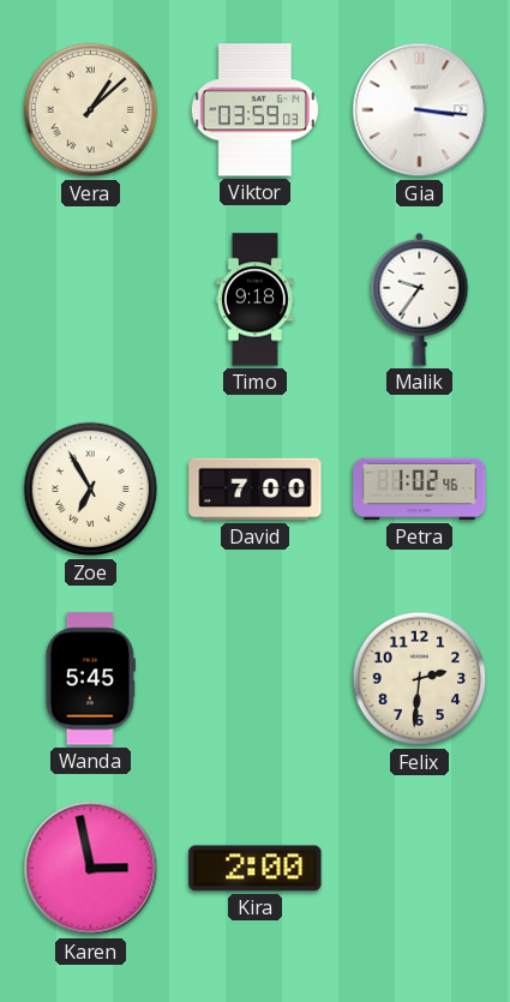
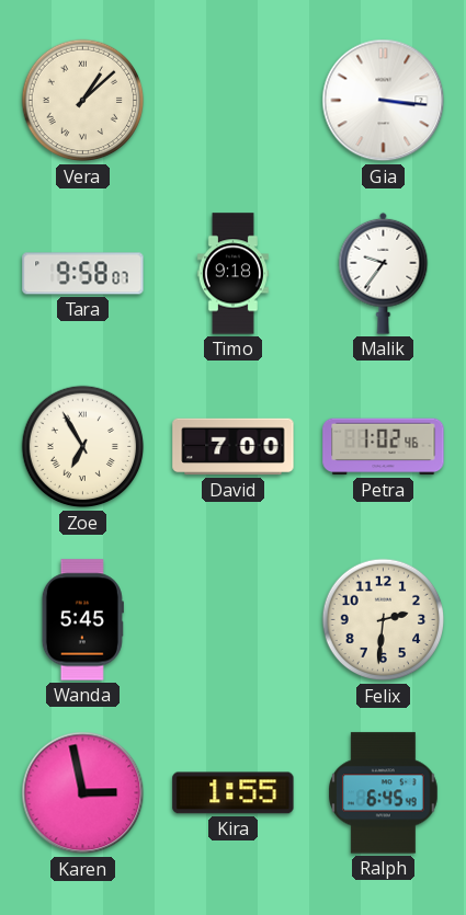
Viktor: 03:59 -> none (254, 110)
Tara: none -> 9:58 (83, 274)
Kira: 2:00 -> 1:55 (234, 793)
Ralph: none -> 6:45 (384, 793)
